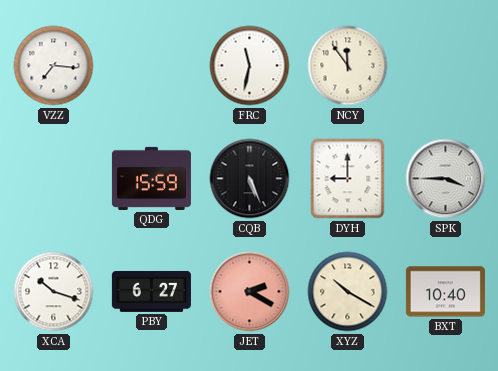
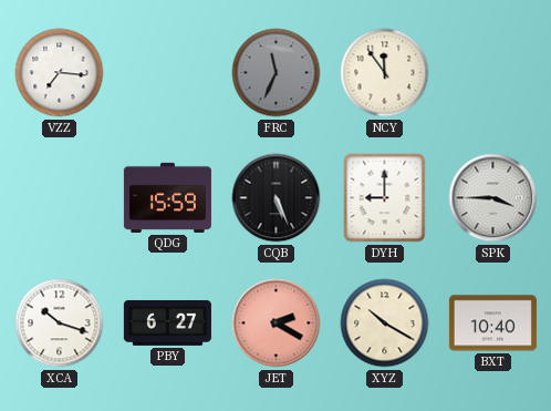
FRC: 11:32 -> 11:34 (277, 73)
FRC dial: white -> grey (277, 73)
